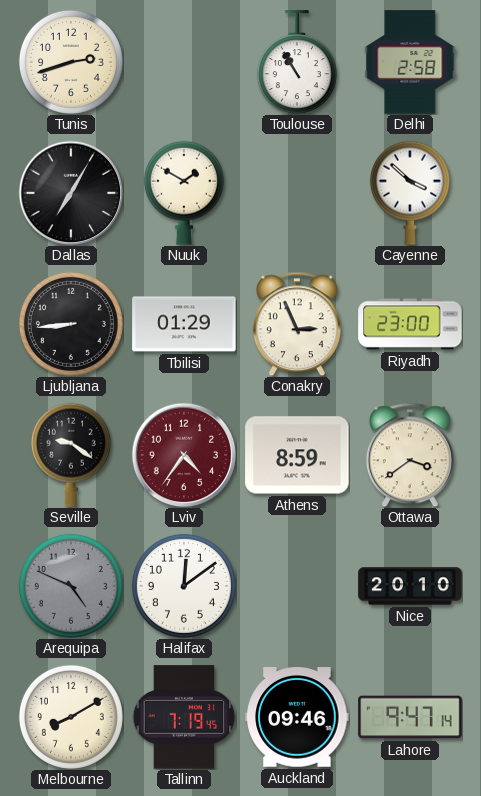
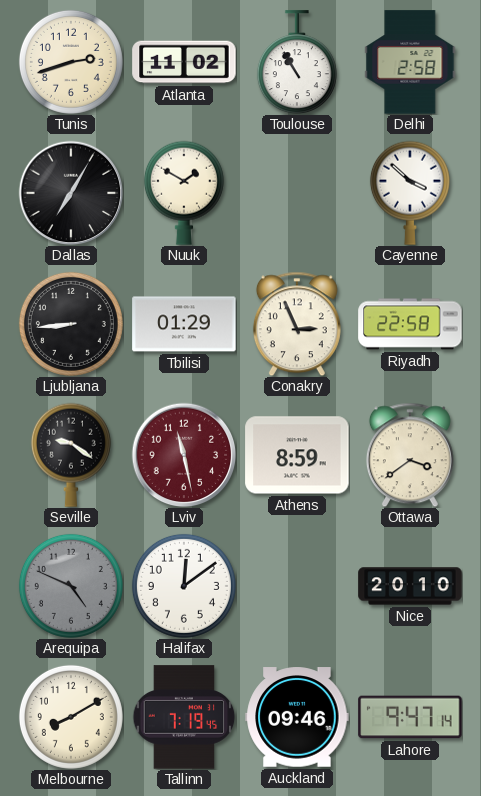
Atlanta: none -> 11:02 (184, 62)
Riyadh: 23:00 -> 22:58 (410, 324)
Lviv: 4:36 -> 11:28 (184, 455)
